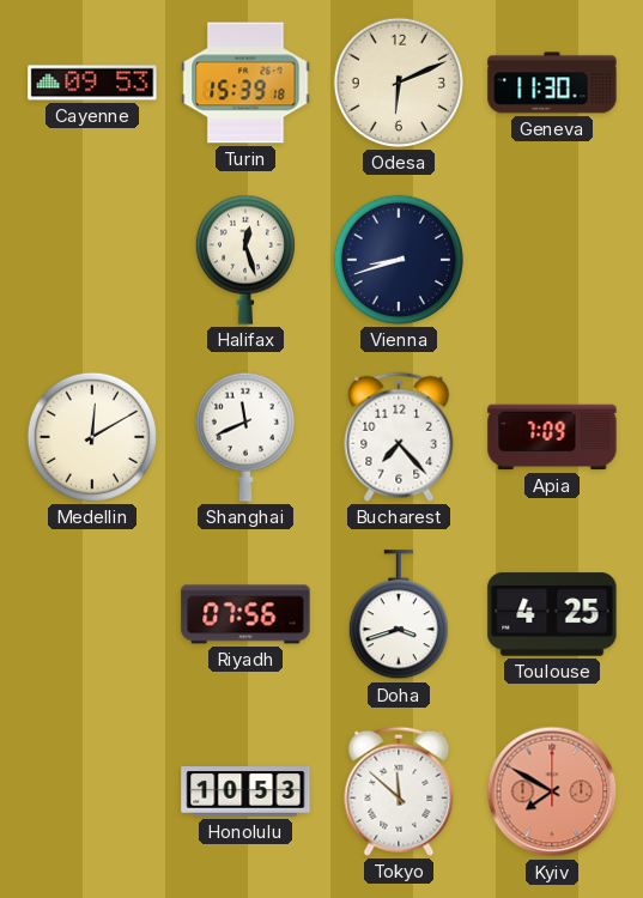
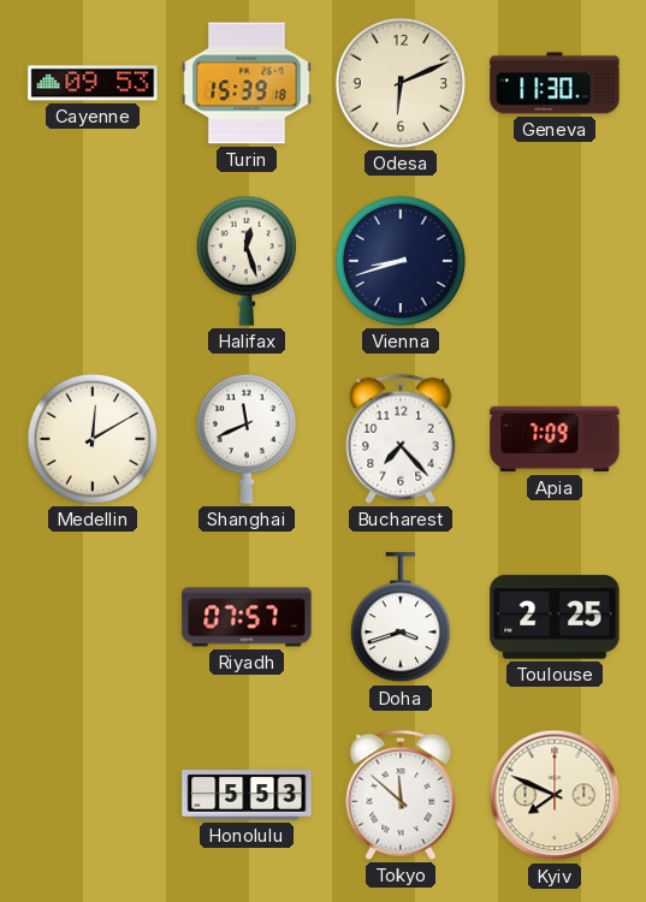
Riyadh: 07:56 -> 07:57 (247, 617)
Toulouse: 4:25 -> 2:25 (555, 617)
Honolulu: 10:53 -> 5:53 (247, 795)
Kyiv: 7:50 -> 7:49 (555, 795)
Kyiv dial: salmon -> cream (555, 795)
